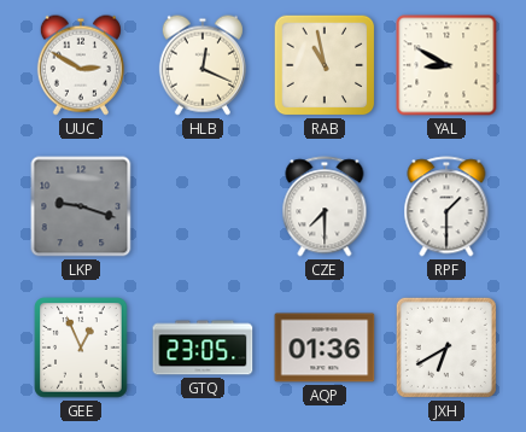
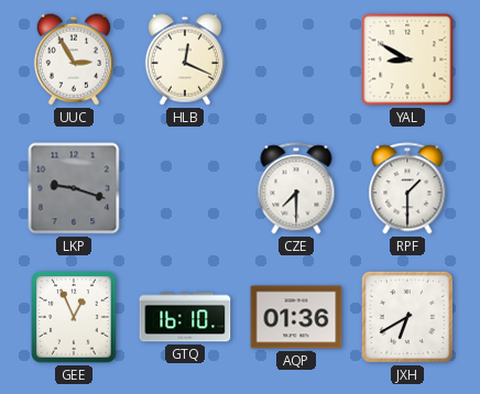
UUC: 2:50 -> 2:55 (74, 59)
RAB: 10:58 -> none (325, 65)
GTQ: 23:05 -> 16:10 (185, 317)
